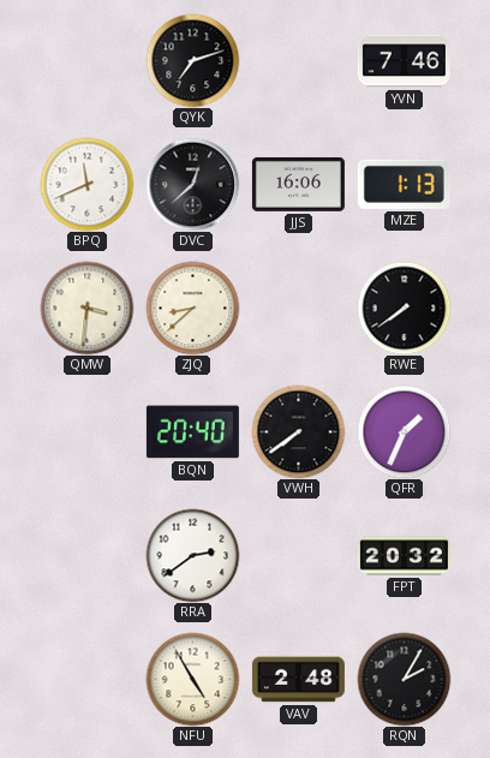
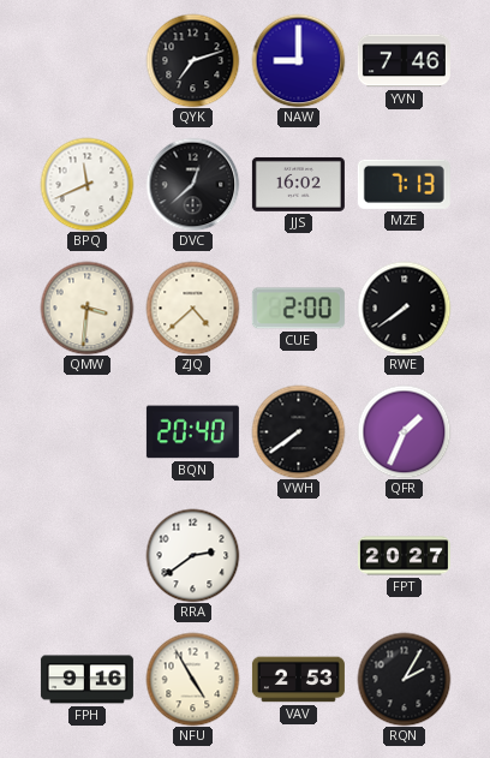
NAW: none -> 9:00 (298, 60)
JJS: 16:06 -> 16:02 (298, 185)
MZE: 1:13 -> 7:13 (404, 184)
ZJQ: 8:38 -> 4:38 (192, 308)
CUE: none -> 2:00 (298, 309)
FPT: 20:32 -> 20:27 (404, 556)
FPH: none -> 9:16 (86, 680)
VAV: 2:48 -> 2:53 (298, 680)
